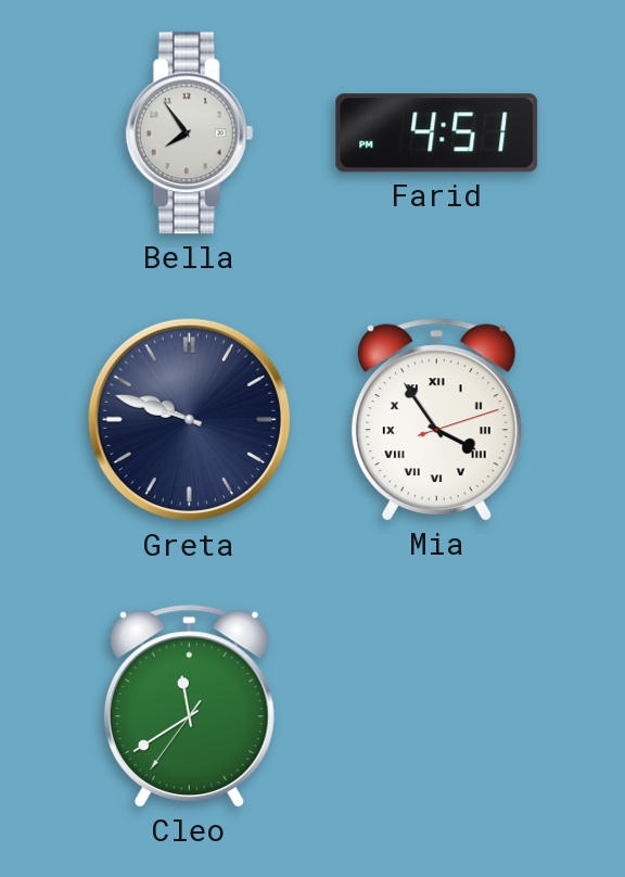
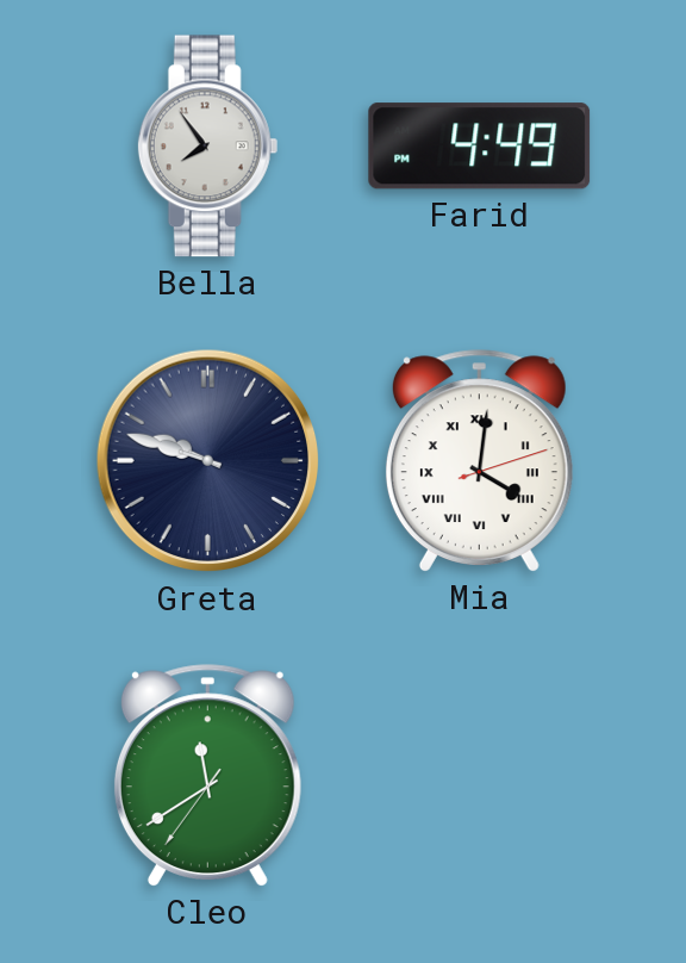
Farid: 4:51 -> 4:49 (480, 147)
Mia: 3:54 -> 4:01 (479, 461)
